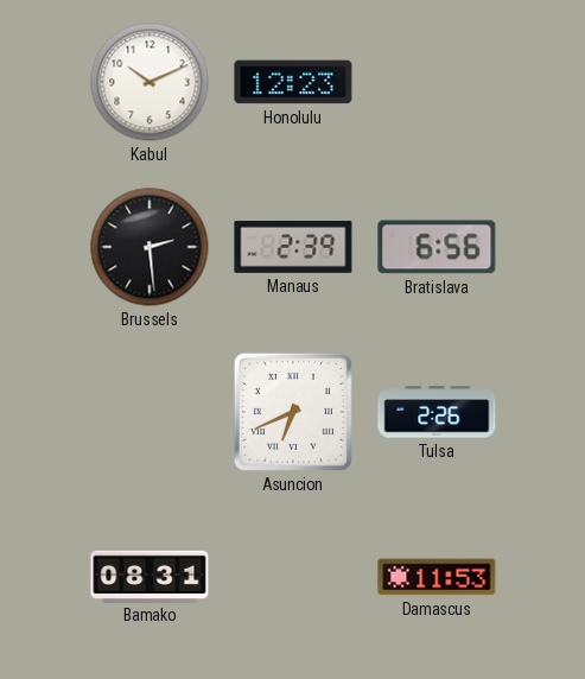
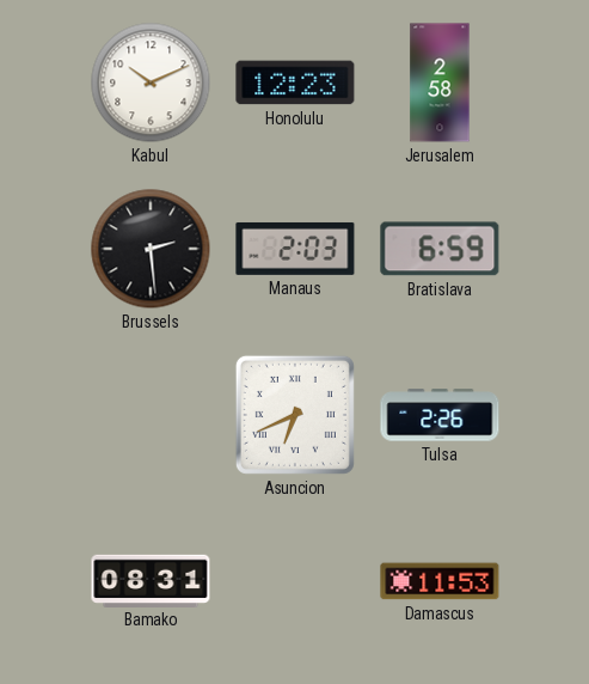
Jerusalem: none -> 2:58 (440, 83)
Manaus: 2:39 -> 2:03 (295, 249)
Bratislava: 6:56 -> 6:59 (440, 249)
